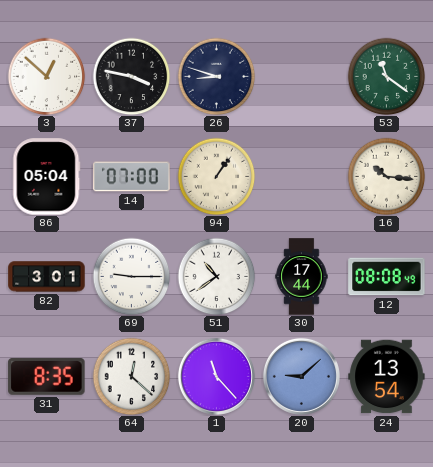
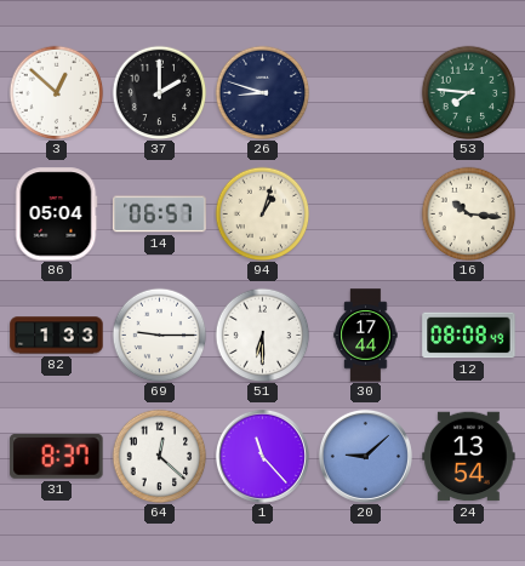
37: 3:47 -> 2:00 (159, 92)
53: 11:21 -> 7:46 (468, 92)
14: 07:00 -> 06:57 (160, 215)
94: 1:06 -> 1:03 (262, 213)
82: 3:01 -> 1:33 (57, 336)
51: 10:39 -> 6:30 (262, 335)
31: 8:35 -> 8:37 (57, 456)
